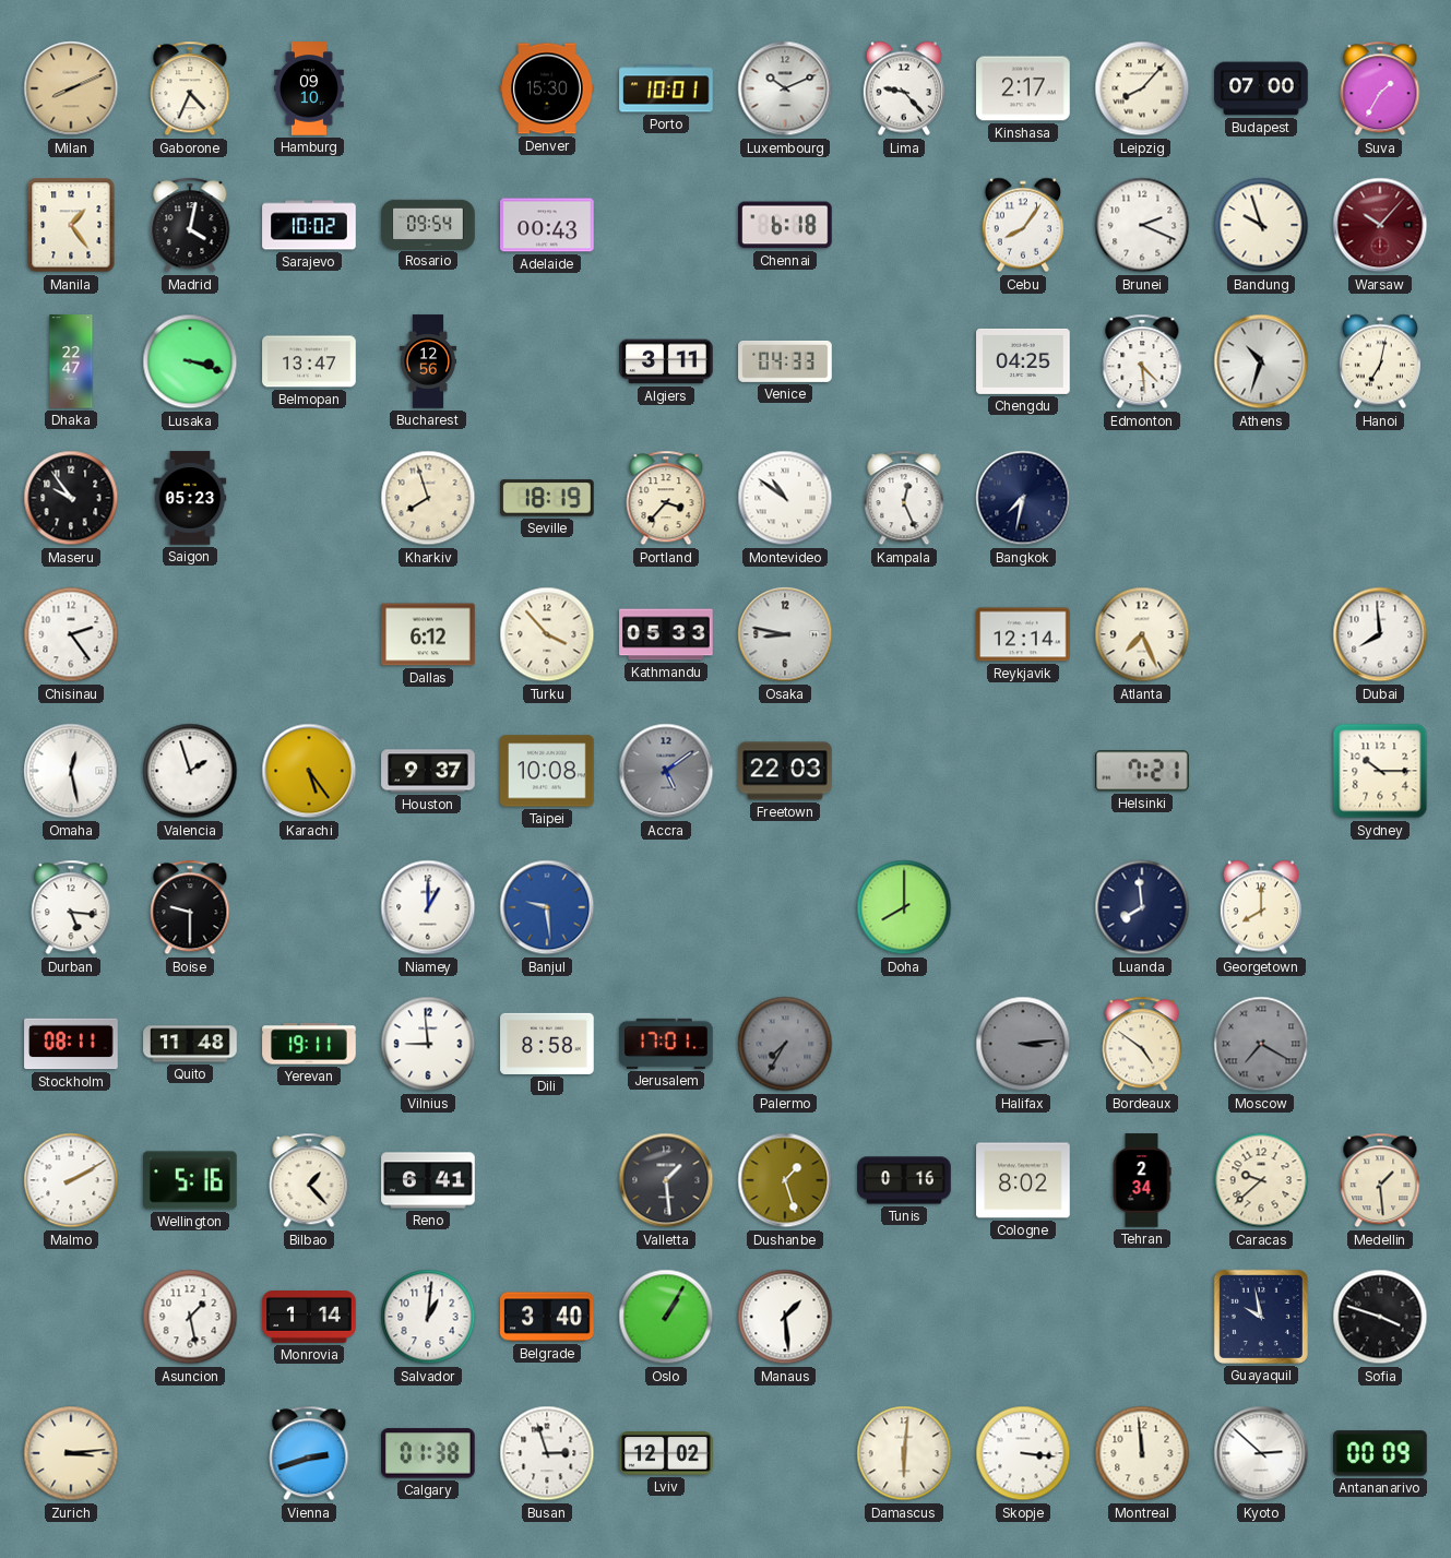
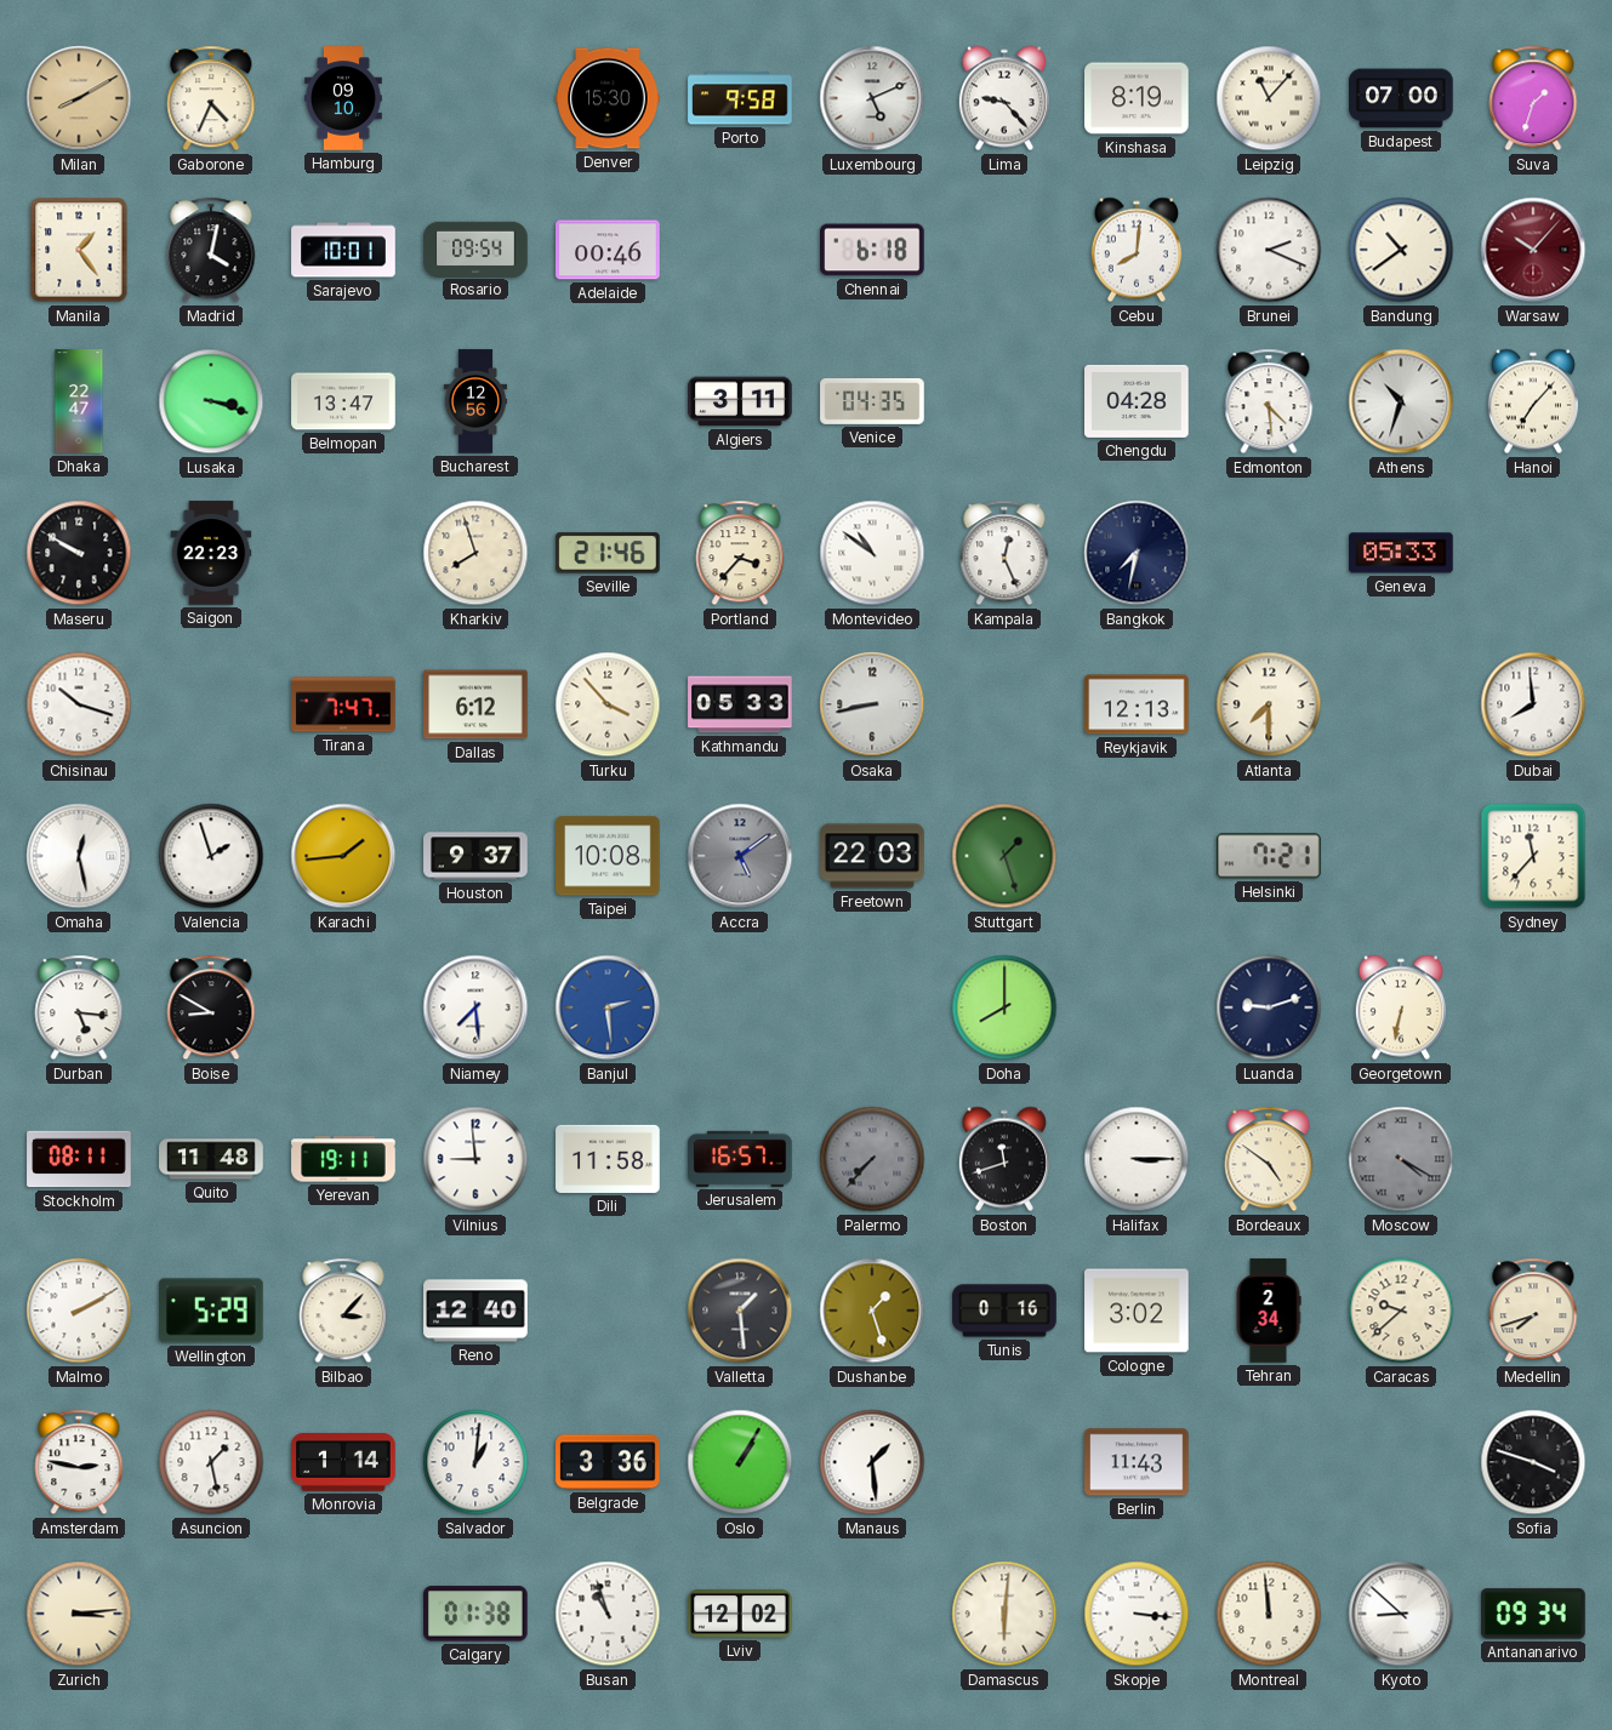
Milan: 8:11 -> 8:10 (79, 98)
Porto: 10:01 -> 9:58 (740, 98)
Luxembourg: 10:11 -> 5:11 (872, 98)
Kinshasa: 2:17 -> 8:19 (1137, 98)
Leipzig: 8:07 -> 11:07 (1269, 98)
Suva: 1:35 -> 1:33 (1533, 98)
Sarajevo: 10:02 -> 10:01 (343, 250)
Adelaide: 00:43 -> 00:46 (608, 250)
Cebu: 8:06 -> 8:01 (1137, 250)
Bandung: 9:57 -> 10:39 (1401, 250)
Venice: 04:33 -> 04:35 (872, 401)
Chengdu: 04:25 -> 04:28 (1137, 401)
Hanoi: 7:02 -> 7:07 (1533, 401)
Maseru: 9:54 -> 9:50 (79, 553)
Saigon: 05:23 -> 22:23 (211, 553)
Seville: 18:19 -> 21:46 (609, 553)
Geneva: none -> 05:33 (1401, 553)
Chisinau: 2:24 -> 10:18 (79, 704)
Tirana: none -> 7:47 (343, 704)
Osaka: 8:47 -> 8:43 (872, 704)
Reykjavik: 12:14 -> 12:13 (1137, 704)
Atlanta: 7:26 -> 7:30 (1269, 704)
Karachi: 5:24 -> 1:44 (343, 856)
Stuttgart: none -> 1:27 (1004, 856)
Sydney: 10:15 -> 11:37 (1533, 856)
Boise: 9:30 -> 8:50 (211, 1007)
Niamey: 1:00 -> 7:29 (475, 1007)
Banjul: 9:29 -> 2:29 (608, 1007)
Luanda: 7:59 -> 9:12 (1269, 1007)
Georgetown: 8:00 -> 6:32 (1401, 1007)
Dili: 8:58 -> 11:58 (608, 1159)
Jerusalem: 17:01 -> 16:57 (740, 1159)
Palermo: 7:35 -> 7:37 (872, 1159)
Boston: none -> 11:42 (1004, 1159)
Halifax: 3:14 -> 3:15 (1137, 1159)
Halifax dial: grey -> white (1137, 1159)
Moscow: 7:20 -> 4:20 (1401, 1159)
Wellington: 5:16 -> 5:29 (212, 1311)
Bilbao: 1:23 -> 3:07 (343, 1311)
Reno: 6:41 -> 12:40 (475, 1311)
Cologne: 8:02 -> 3:02 (1137, 1311)
Medellin: 1:29 -> 7:42 (1533, 1311)
Amsterdam: none -> 2:47 (79, 1462)
Belgrade: 3:40 -> 3:36 (608, 1462)
Berlin: none -> 11:43 (1137, 1462)
Guayaquil: 9:58 -> none (1261, 1317)
Vienna: 2:42 -> none (309, 1453)
Busan: 2:57 -> 10:57 (608, 1614)
Kyoto: 2:52 -> 8:52 (1401, 1614)
Antananarivo: 00:09 -> 09:34 (1533, 1614)
